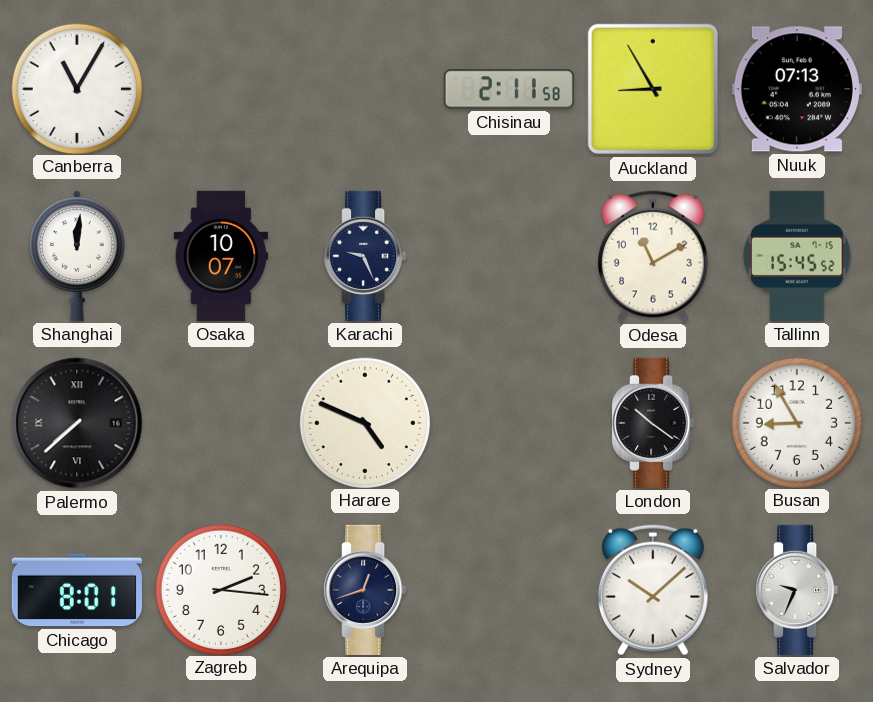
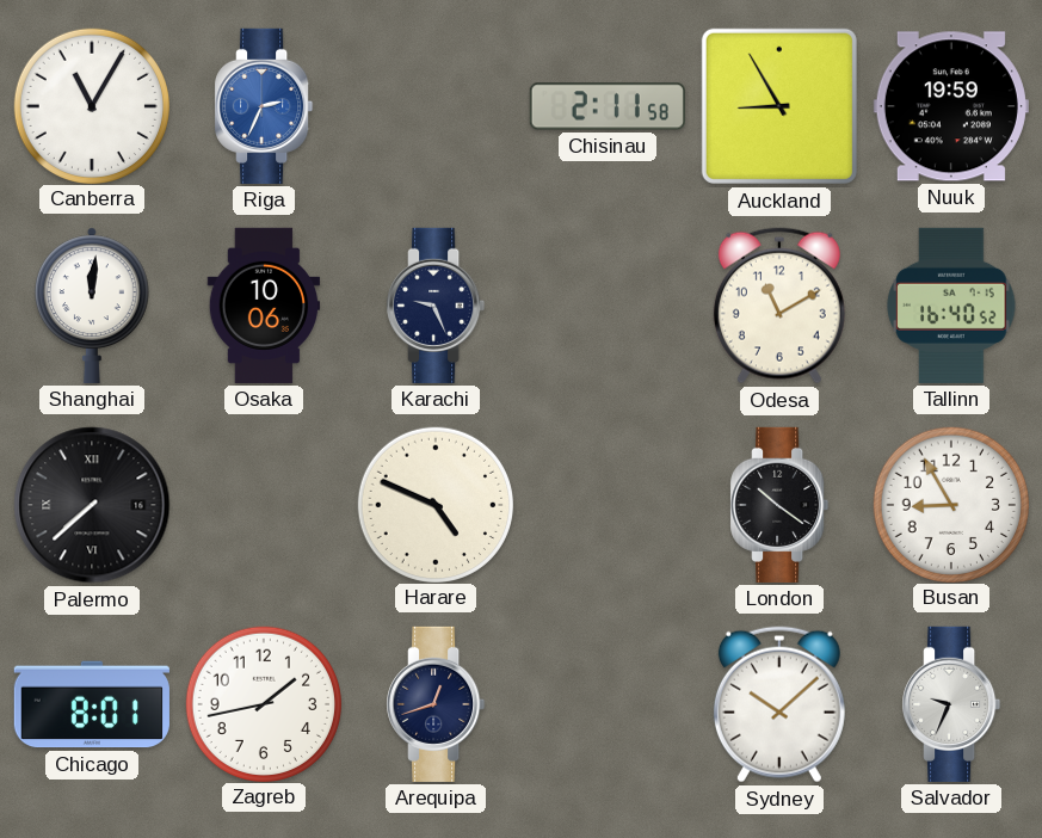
Riga: none -> 2:34 (264, 106)
Nuuk: 07:13 -> 19:59 (951, 106)
Osaka: 10:07 -> 10:06 (264, 306)
Tallinn: 15:45 -> 16:40 (951, 306)
Zagreb: 2:16 -> 1:43 (263, 703)
